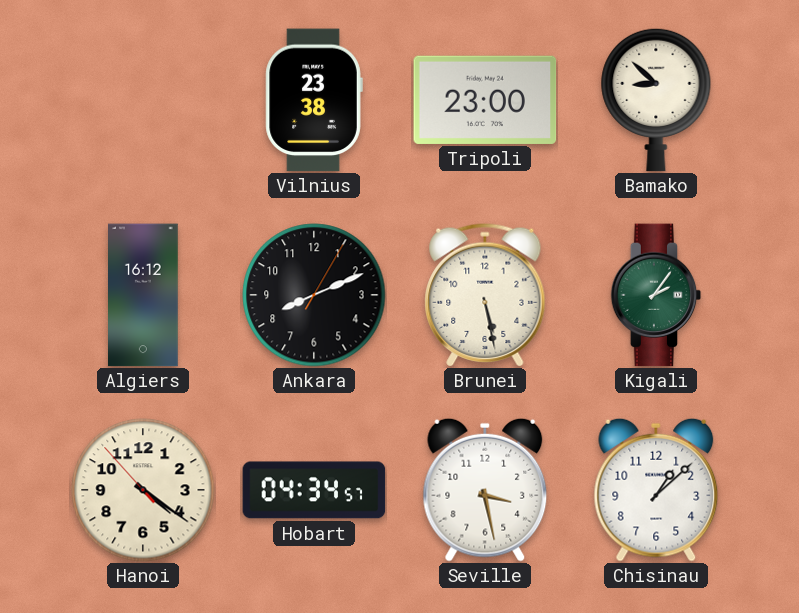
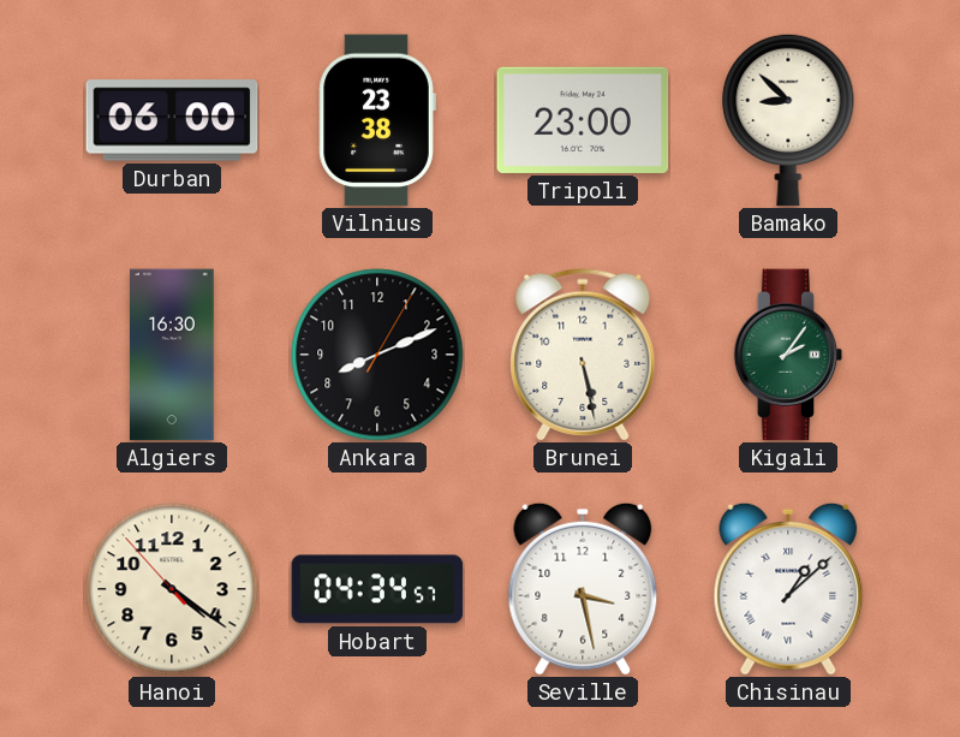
Durban: none -> 06:00 (172, 120)
Algiers: 16:12 -> 16:30 (172, 355)
Chisinau numerals: Arabic -> Roman (788, 589)
